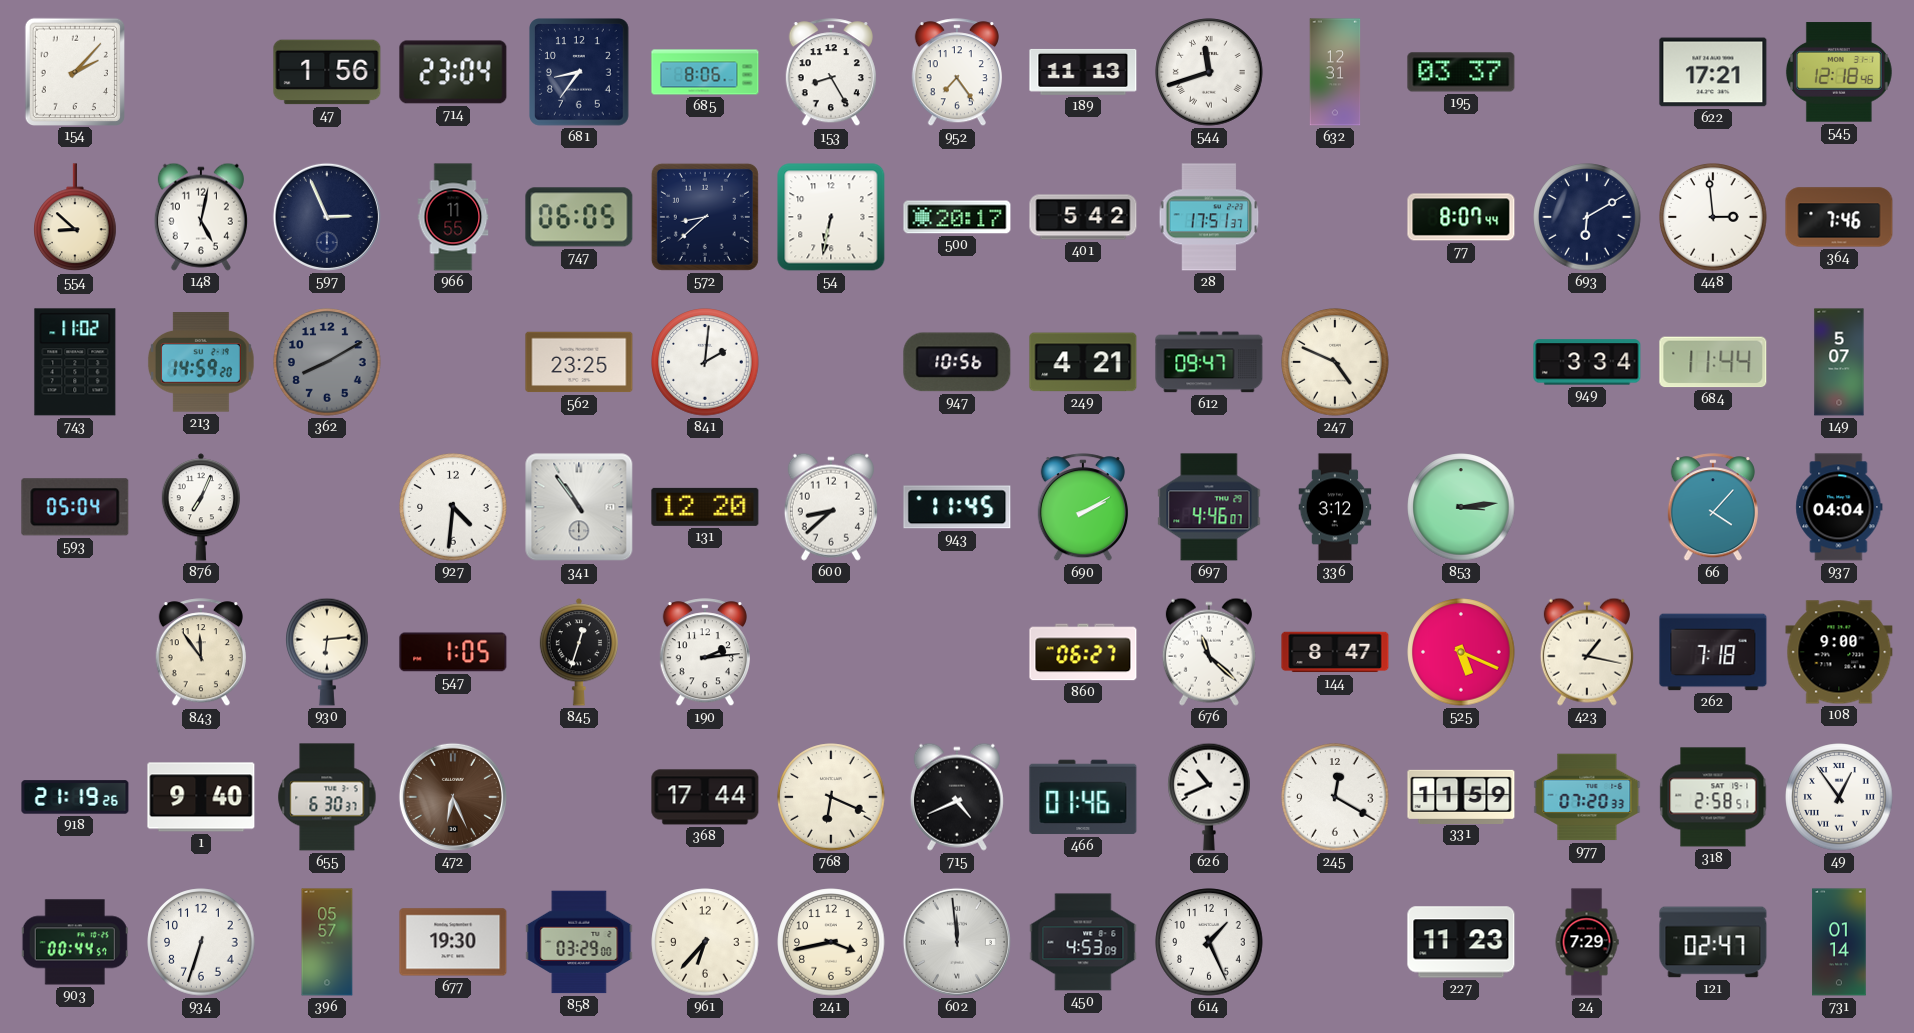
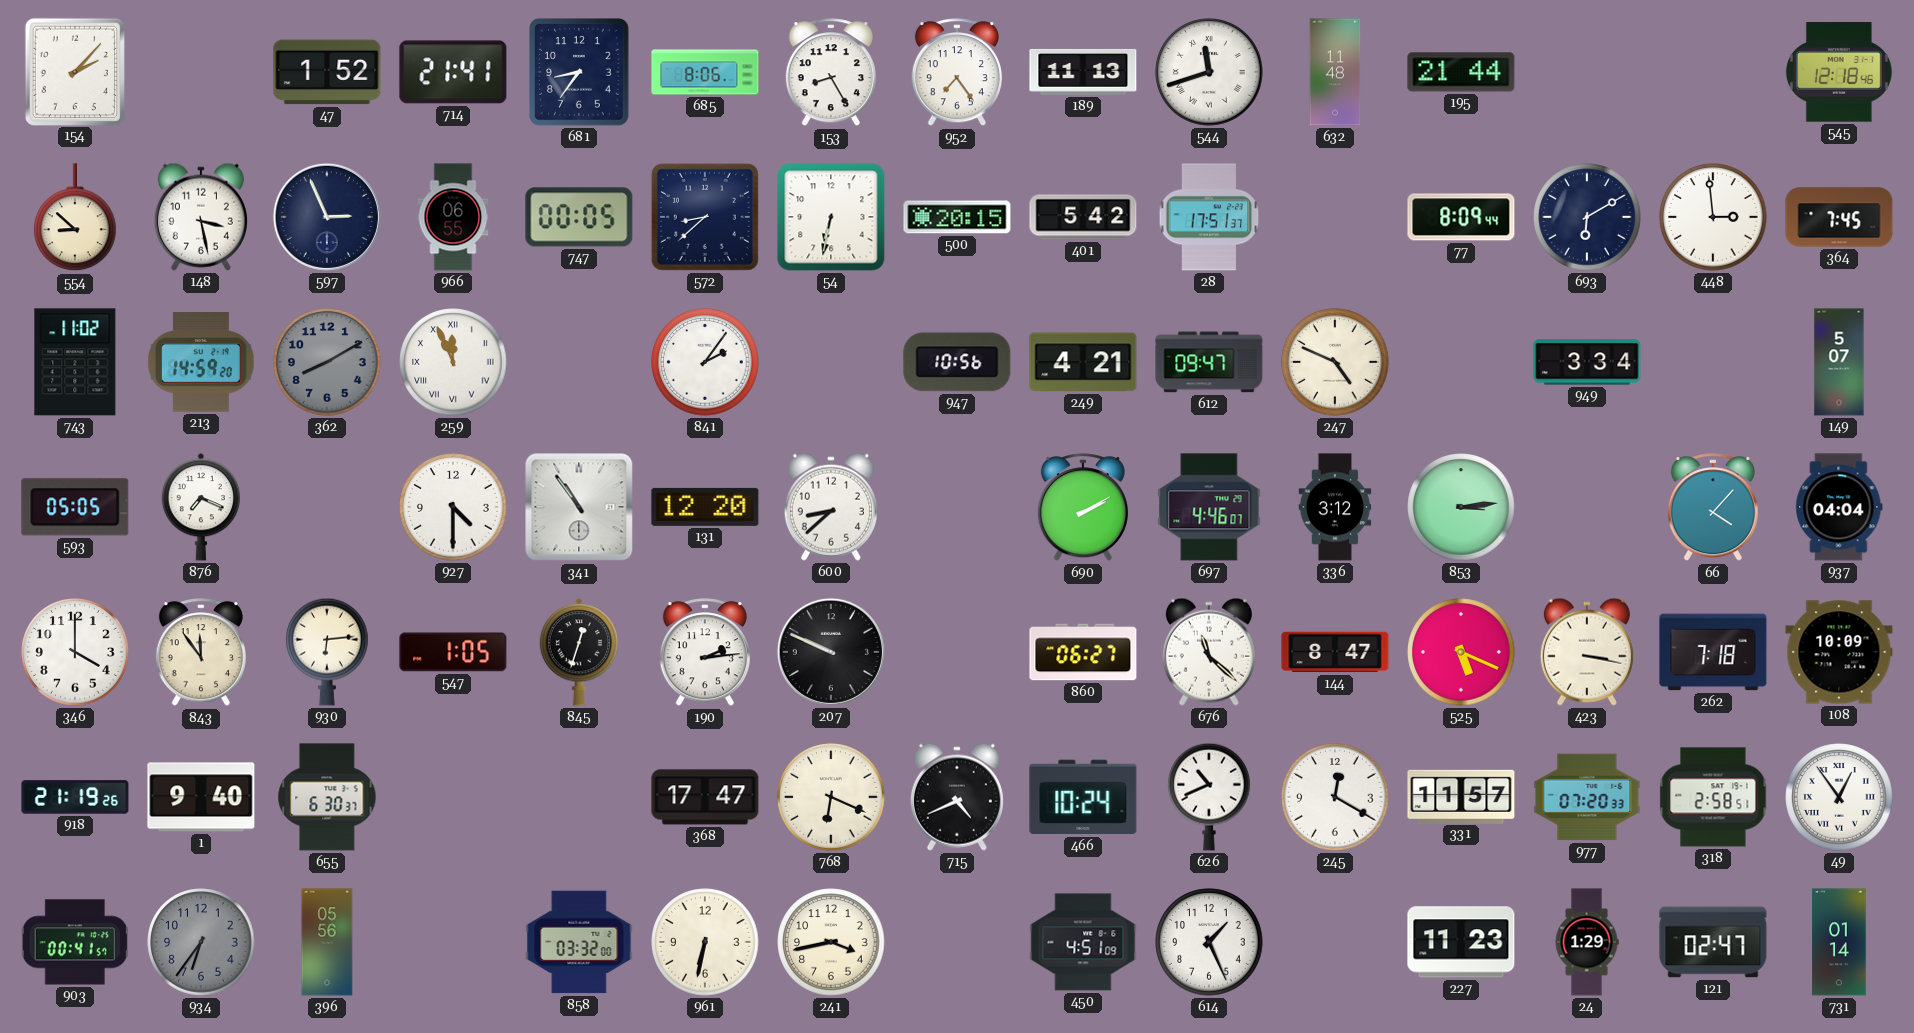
47: 1:56 -> 1:52 (327, 72)
714: 23:04 -> 21:41 (453, 72)
632: 12:31 -> 11:48 (1335, 72)
195: 03:37 -> 21:44 (1461, 72)
622: 17:21 -> none (1713, 72)
148: 5:02 -> 3:28 (201, 217)
966: 11:55 -> 06:55 (453, 217)
747: 06:05 -> 00:05 (579, 217)
500: 20:17 -> 20:15 (957, 217)
77: 8:07 -> 8:09 (1461, 217)
364: 7:46 -> 7:45 (1839, 217)
259: none -> 11:56 (453, 362)
562: 23:25 -> none (579, 362)
841: 2:01 -> 2:06 (705, 362)
684: 11:44 -> none (1713, 362)
593: 05:04 -> 05:05 (75, 507)
876: 7:04 -> 7:19 (200, 507)
927: 4:31 -> 4:30 (453, 507)
943: 11:45 -> none (957, 507)
346: none -> 4:00 (75, 652)
207: none -> 9:49 (831, 652)
423: 1:17 -> 3:17 (1587, 652)
108: 9:00 -> 10:09 (1839, 652)
472: 6:26 -> none (453, 797)
368: 17:44 -> 17:47 (705, 797)
466: 01:46 -> 10:24 (1083, 797)
331: 11:59 -> 11:57 (1461, 796)
903: 00:44 -> 00:41 (75, 942)
934: 6:33 -> 6:36 (201, 942)
934 dial: white -> grey (201, 942)
396: 05:57 -> 05:56 (327, 942)
677: 19:30 -> none (453, 942)
858: 03:29 -> 03:32 (579, 942)
961: 6:37 -> 6:32 (705, 942)
602: 11:59 -> none (957, 942)
450: 4:53 -> 4:51 (1083, 942)
24: 7:29 -> 1:29 (1587, 942)
